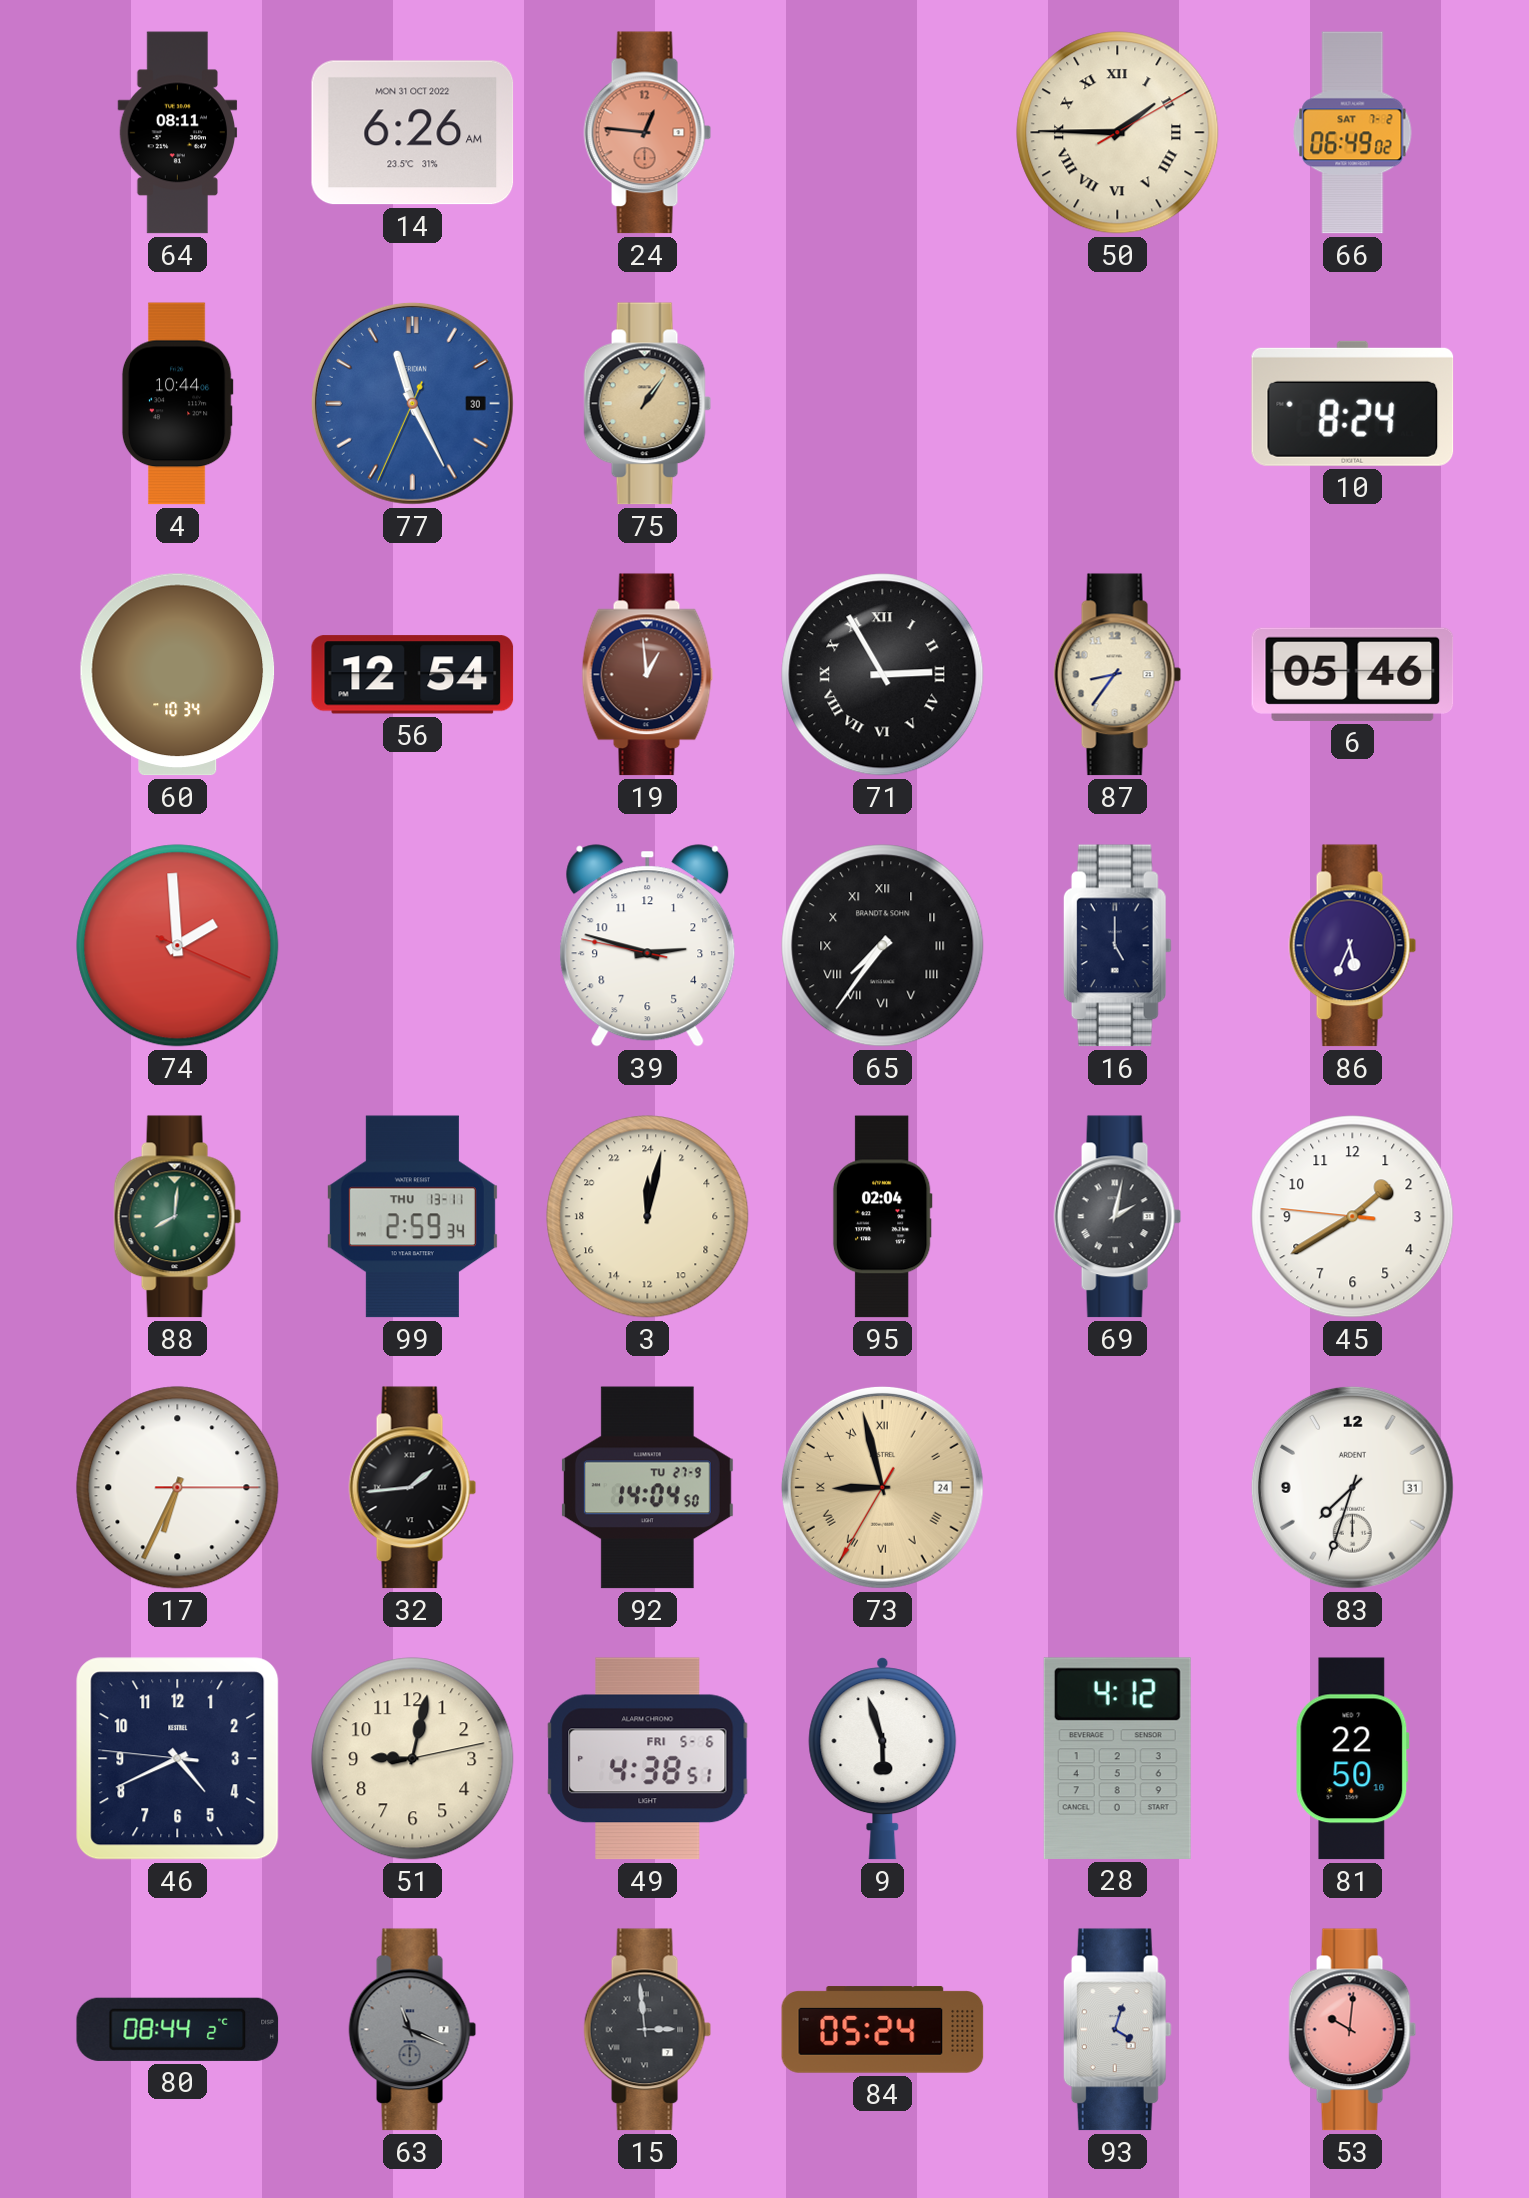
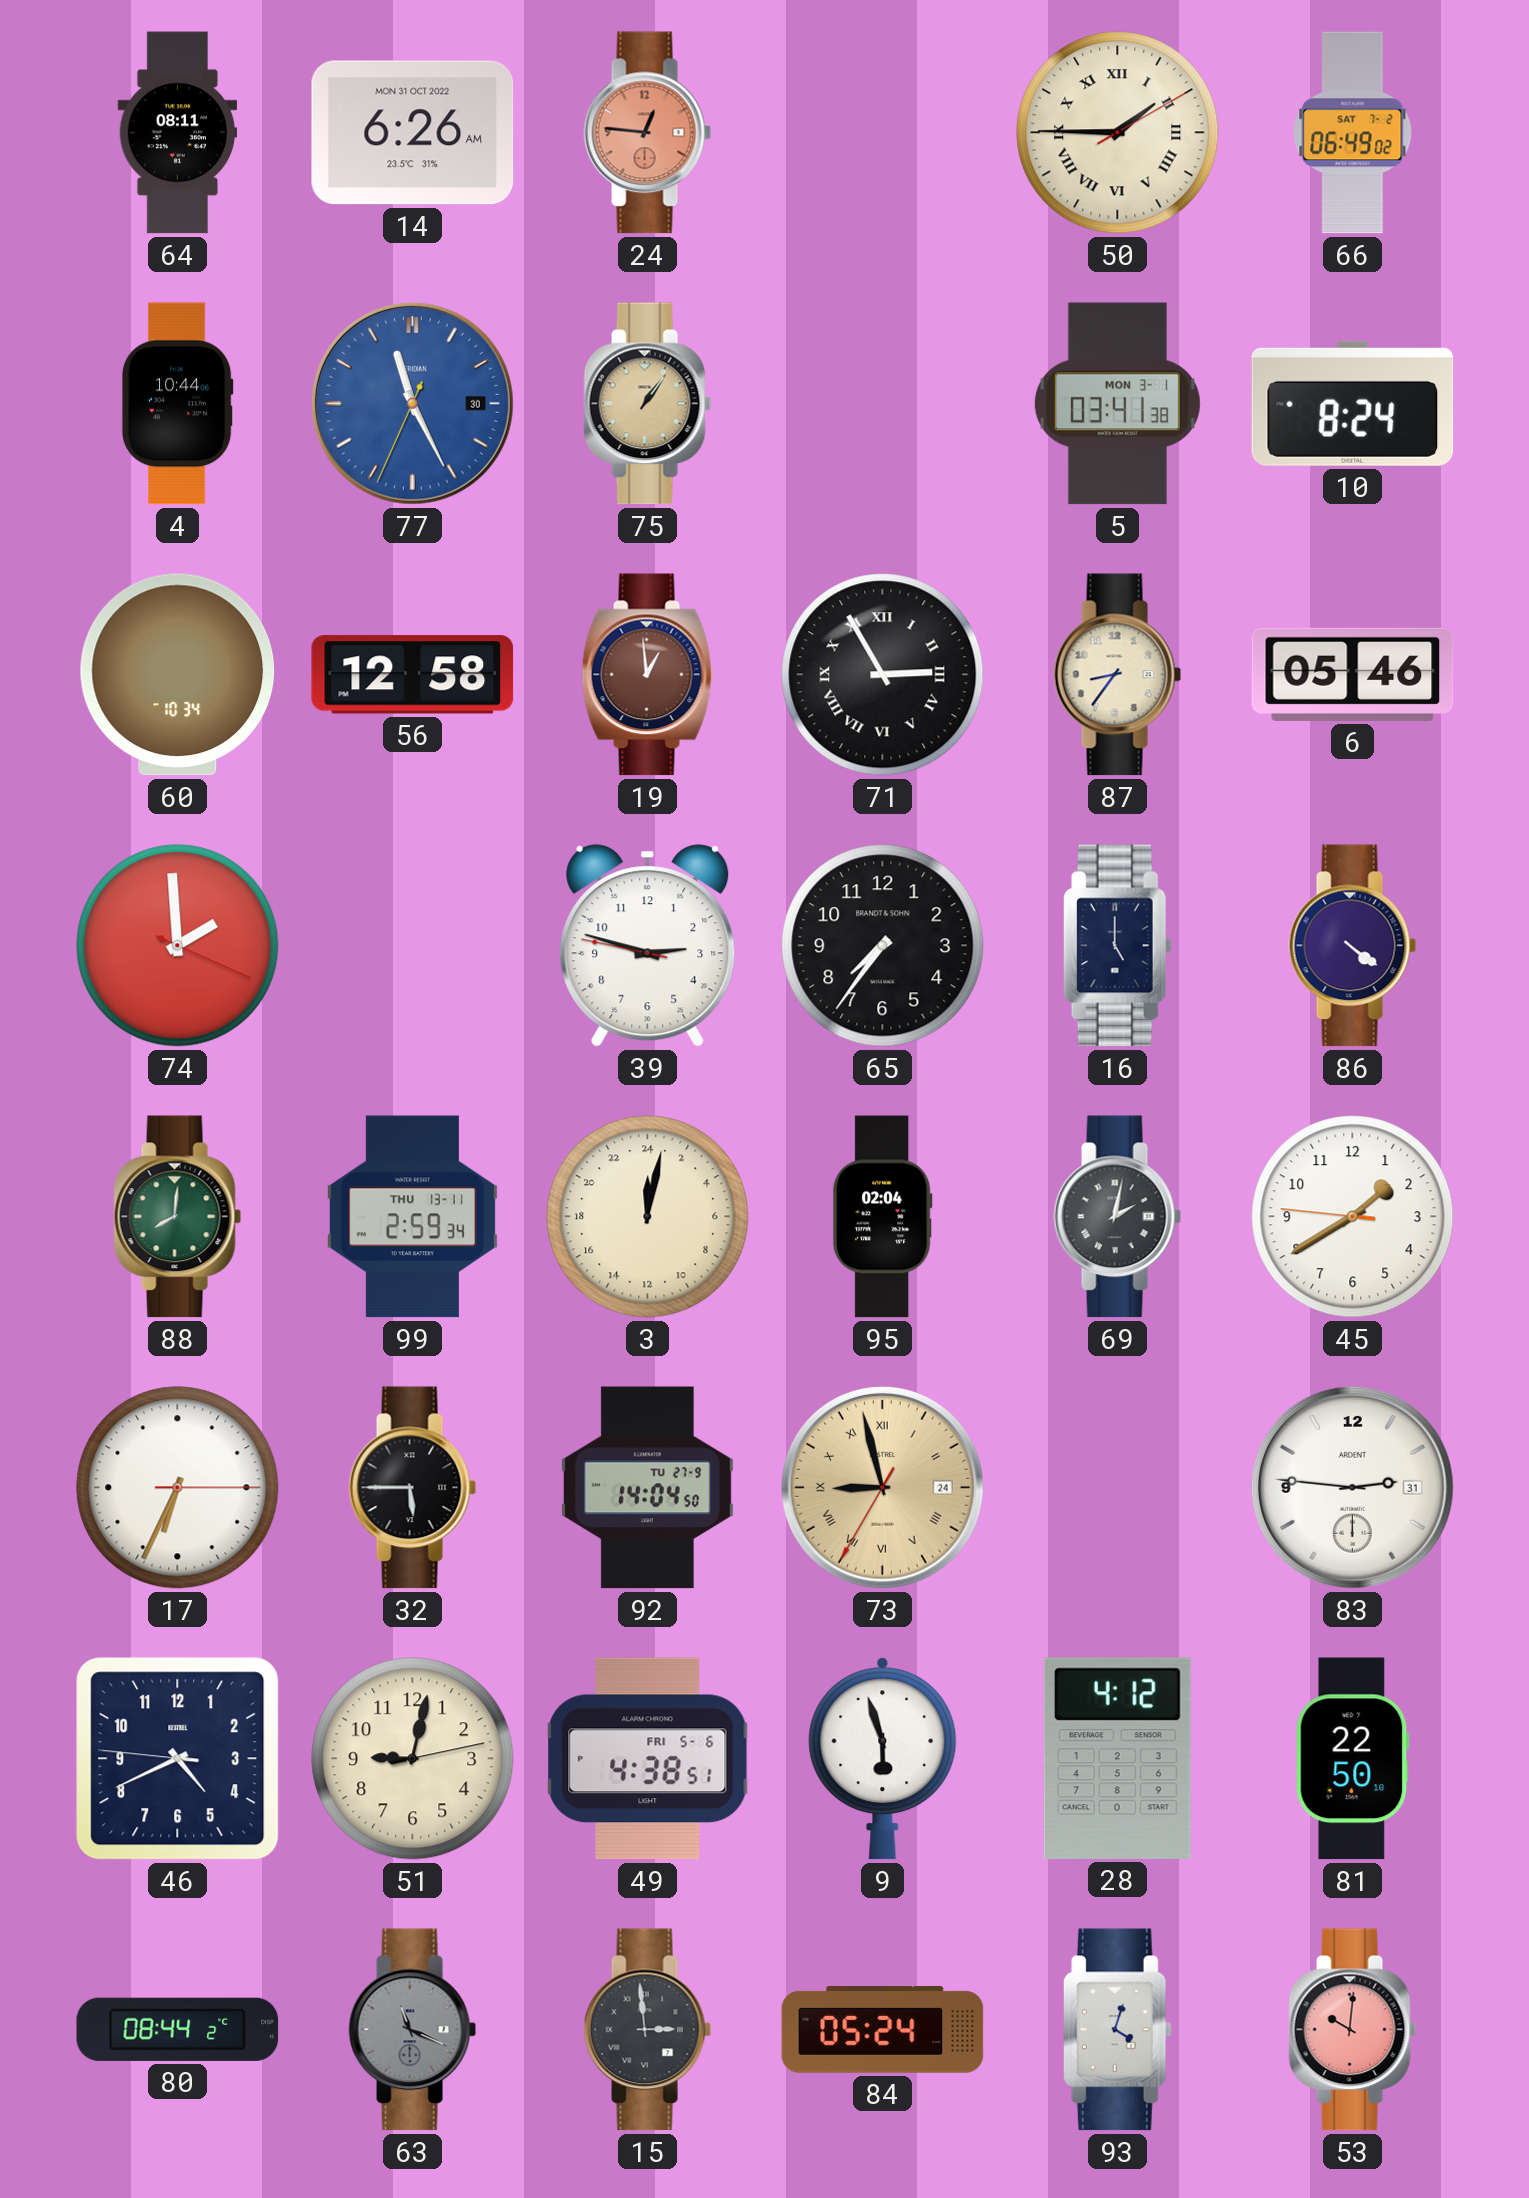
5: none -> 03:41 (1117, 404)
56: 12:54 -> 12:58 (413, 675)
65 numerals: Roman -> Arabic (883, 946)
86: 5:34 -> 4:21 (1353, 946)
32: 1:44 -> 5:45 (413, 1488)
83: 7:33 -> 2:46 (1352, 1487)
